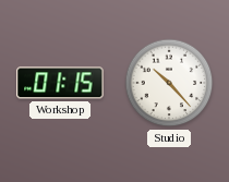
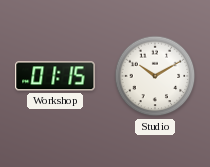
Studio: 10:23 -> 10:10 (155, 76)
